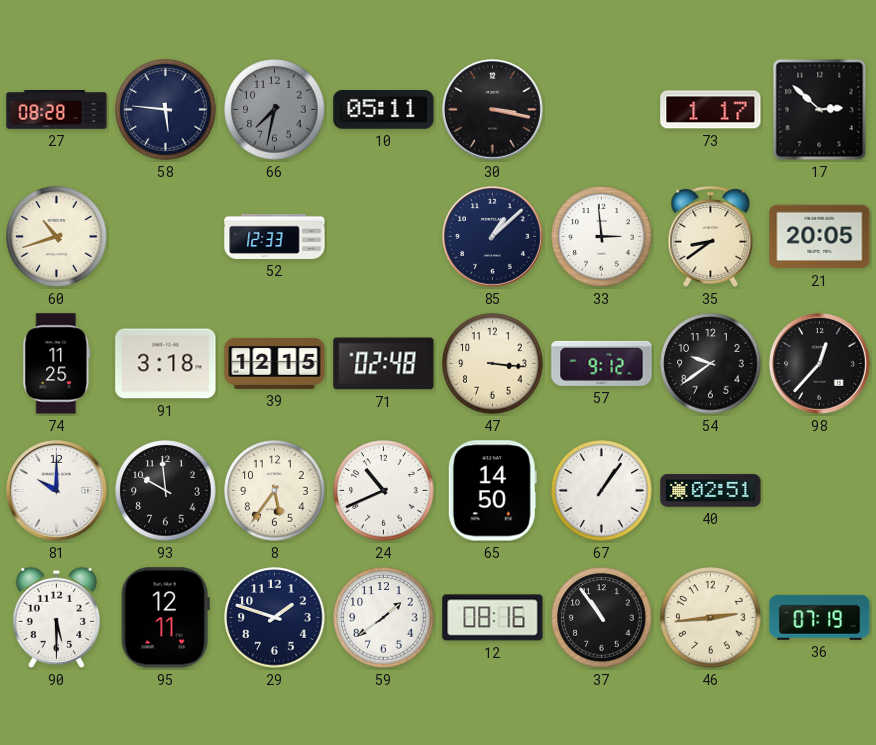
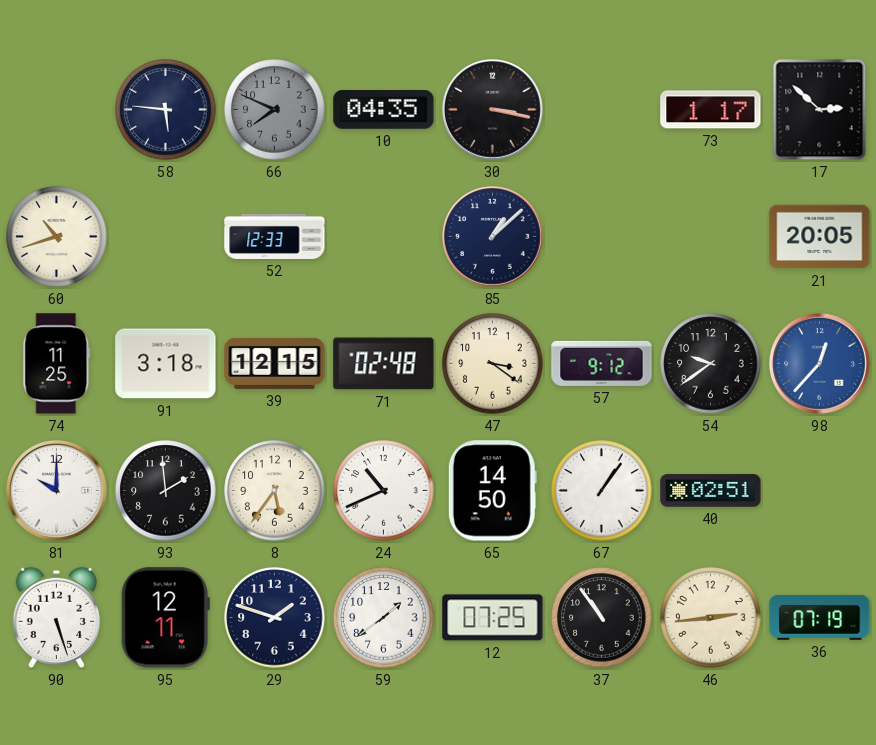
27: 08:28 -> none (57, 110)
66: 7:32 -> 7:49 (275, 110)
10: 05:11 -> 04:35 (384, 110)
33: 2:59 -> none (602, 237)
35: 8:39 -> none (711, 236)
47: 3:16 -> 3:21 (493, 364)
98 dial: black -> blue (820, 364)
93: 9:59 -> 1:59 (166, 491)
90: 5:30 -> 5:27 (56, 618)
12: 08:16 -> 07:25 (493, 618)
